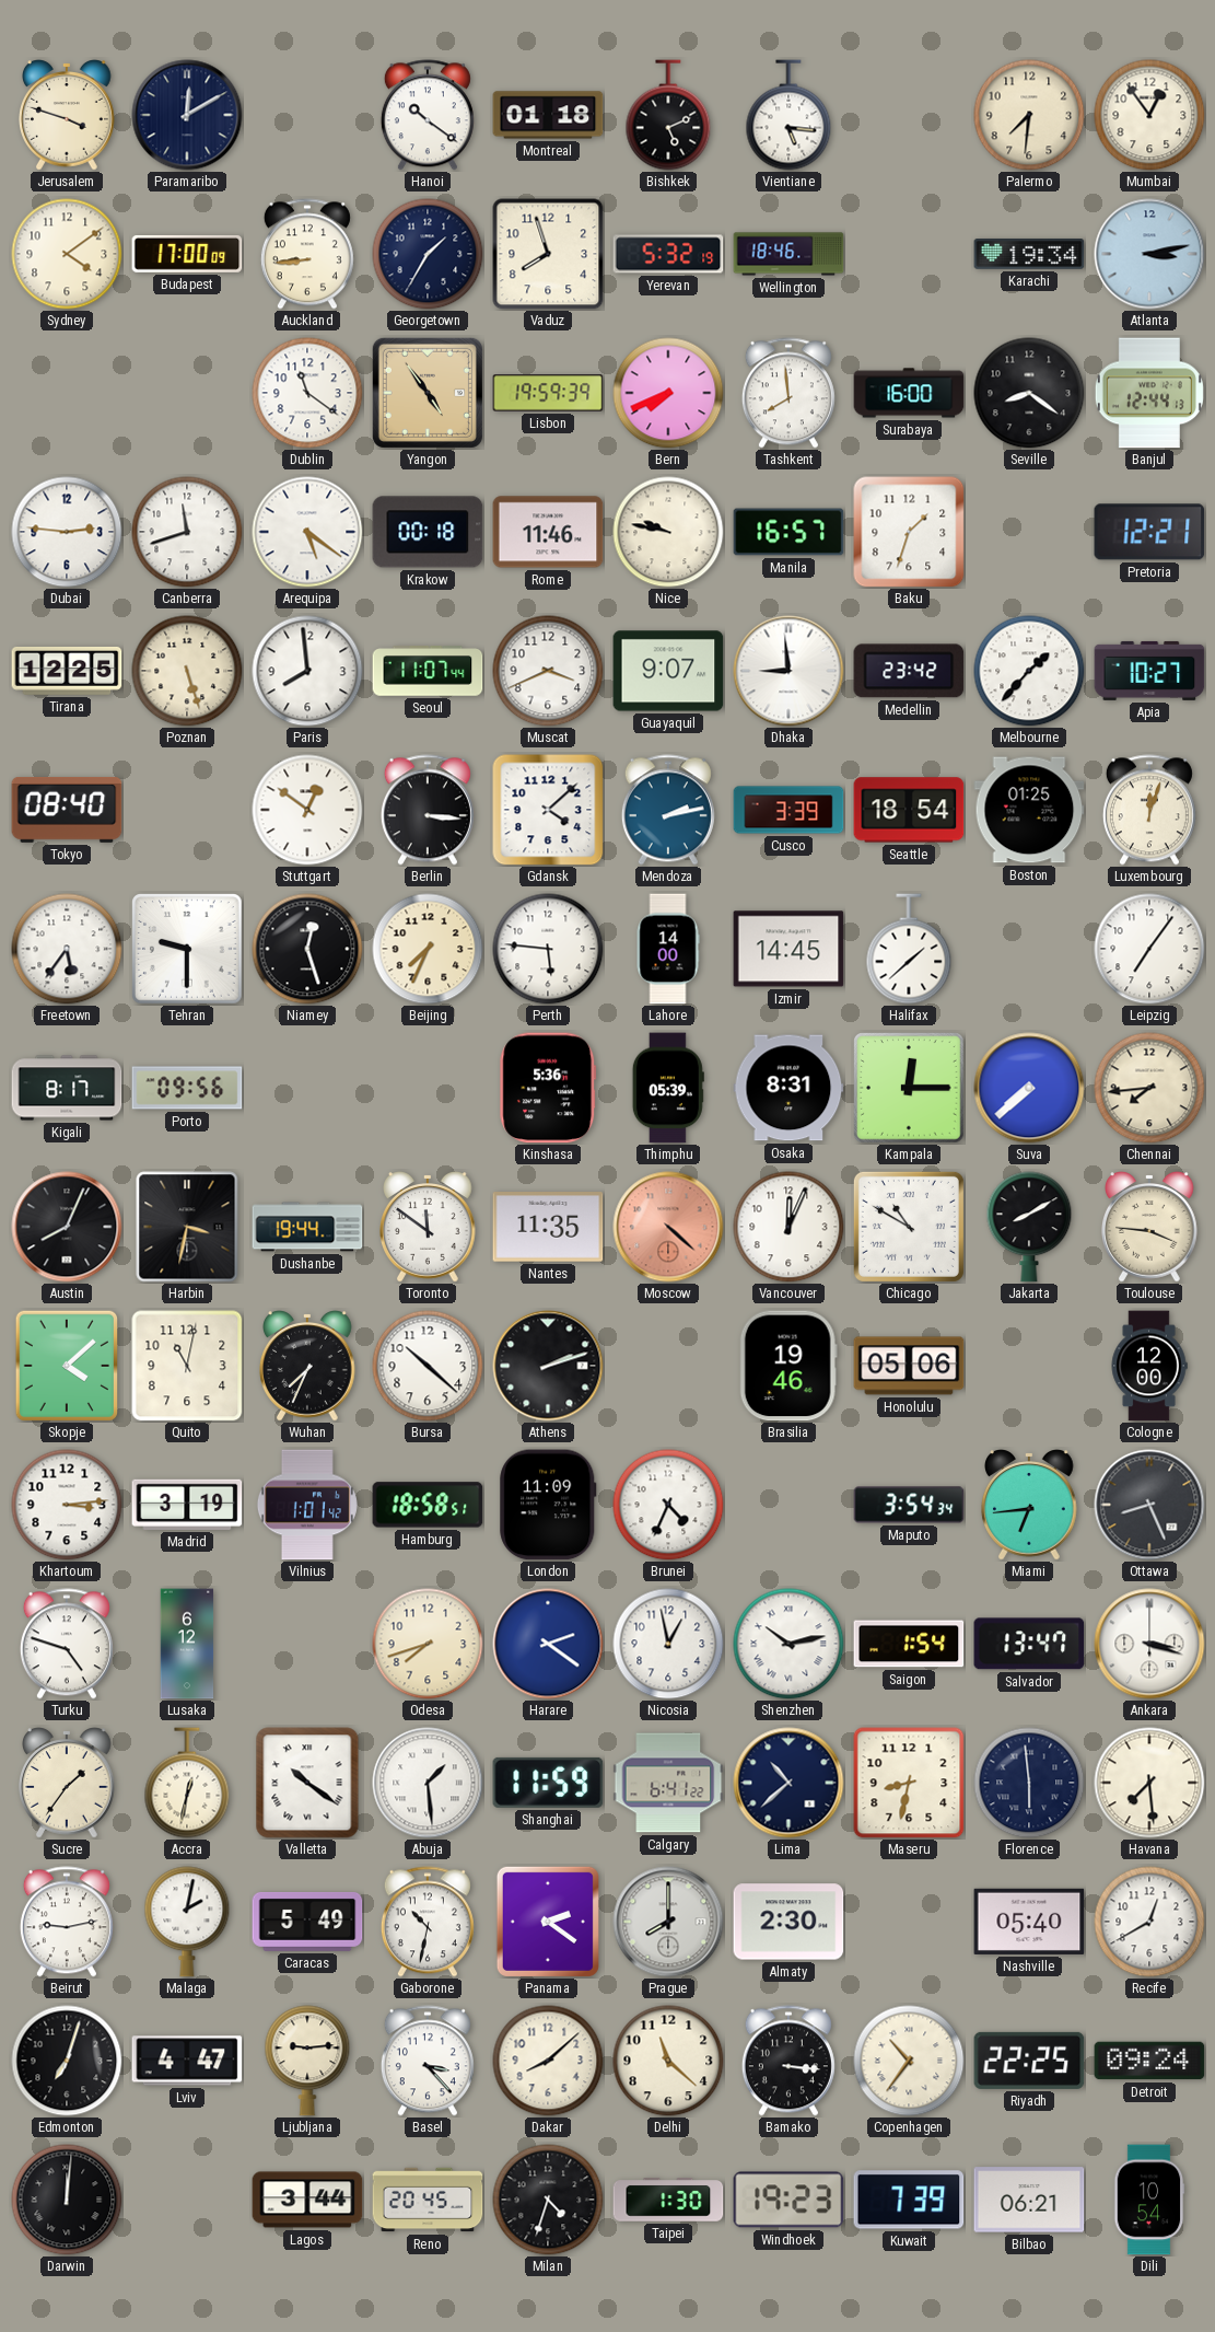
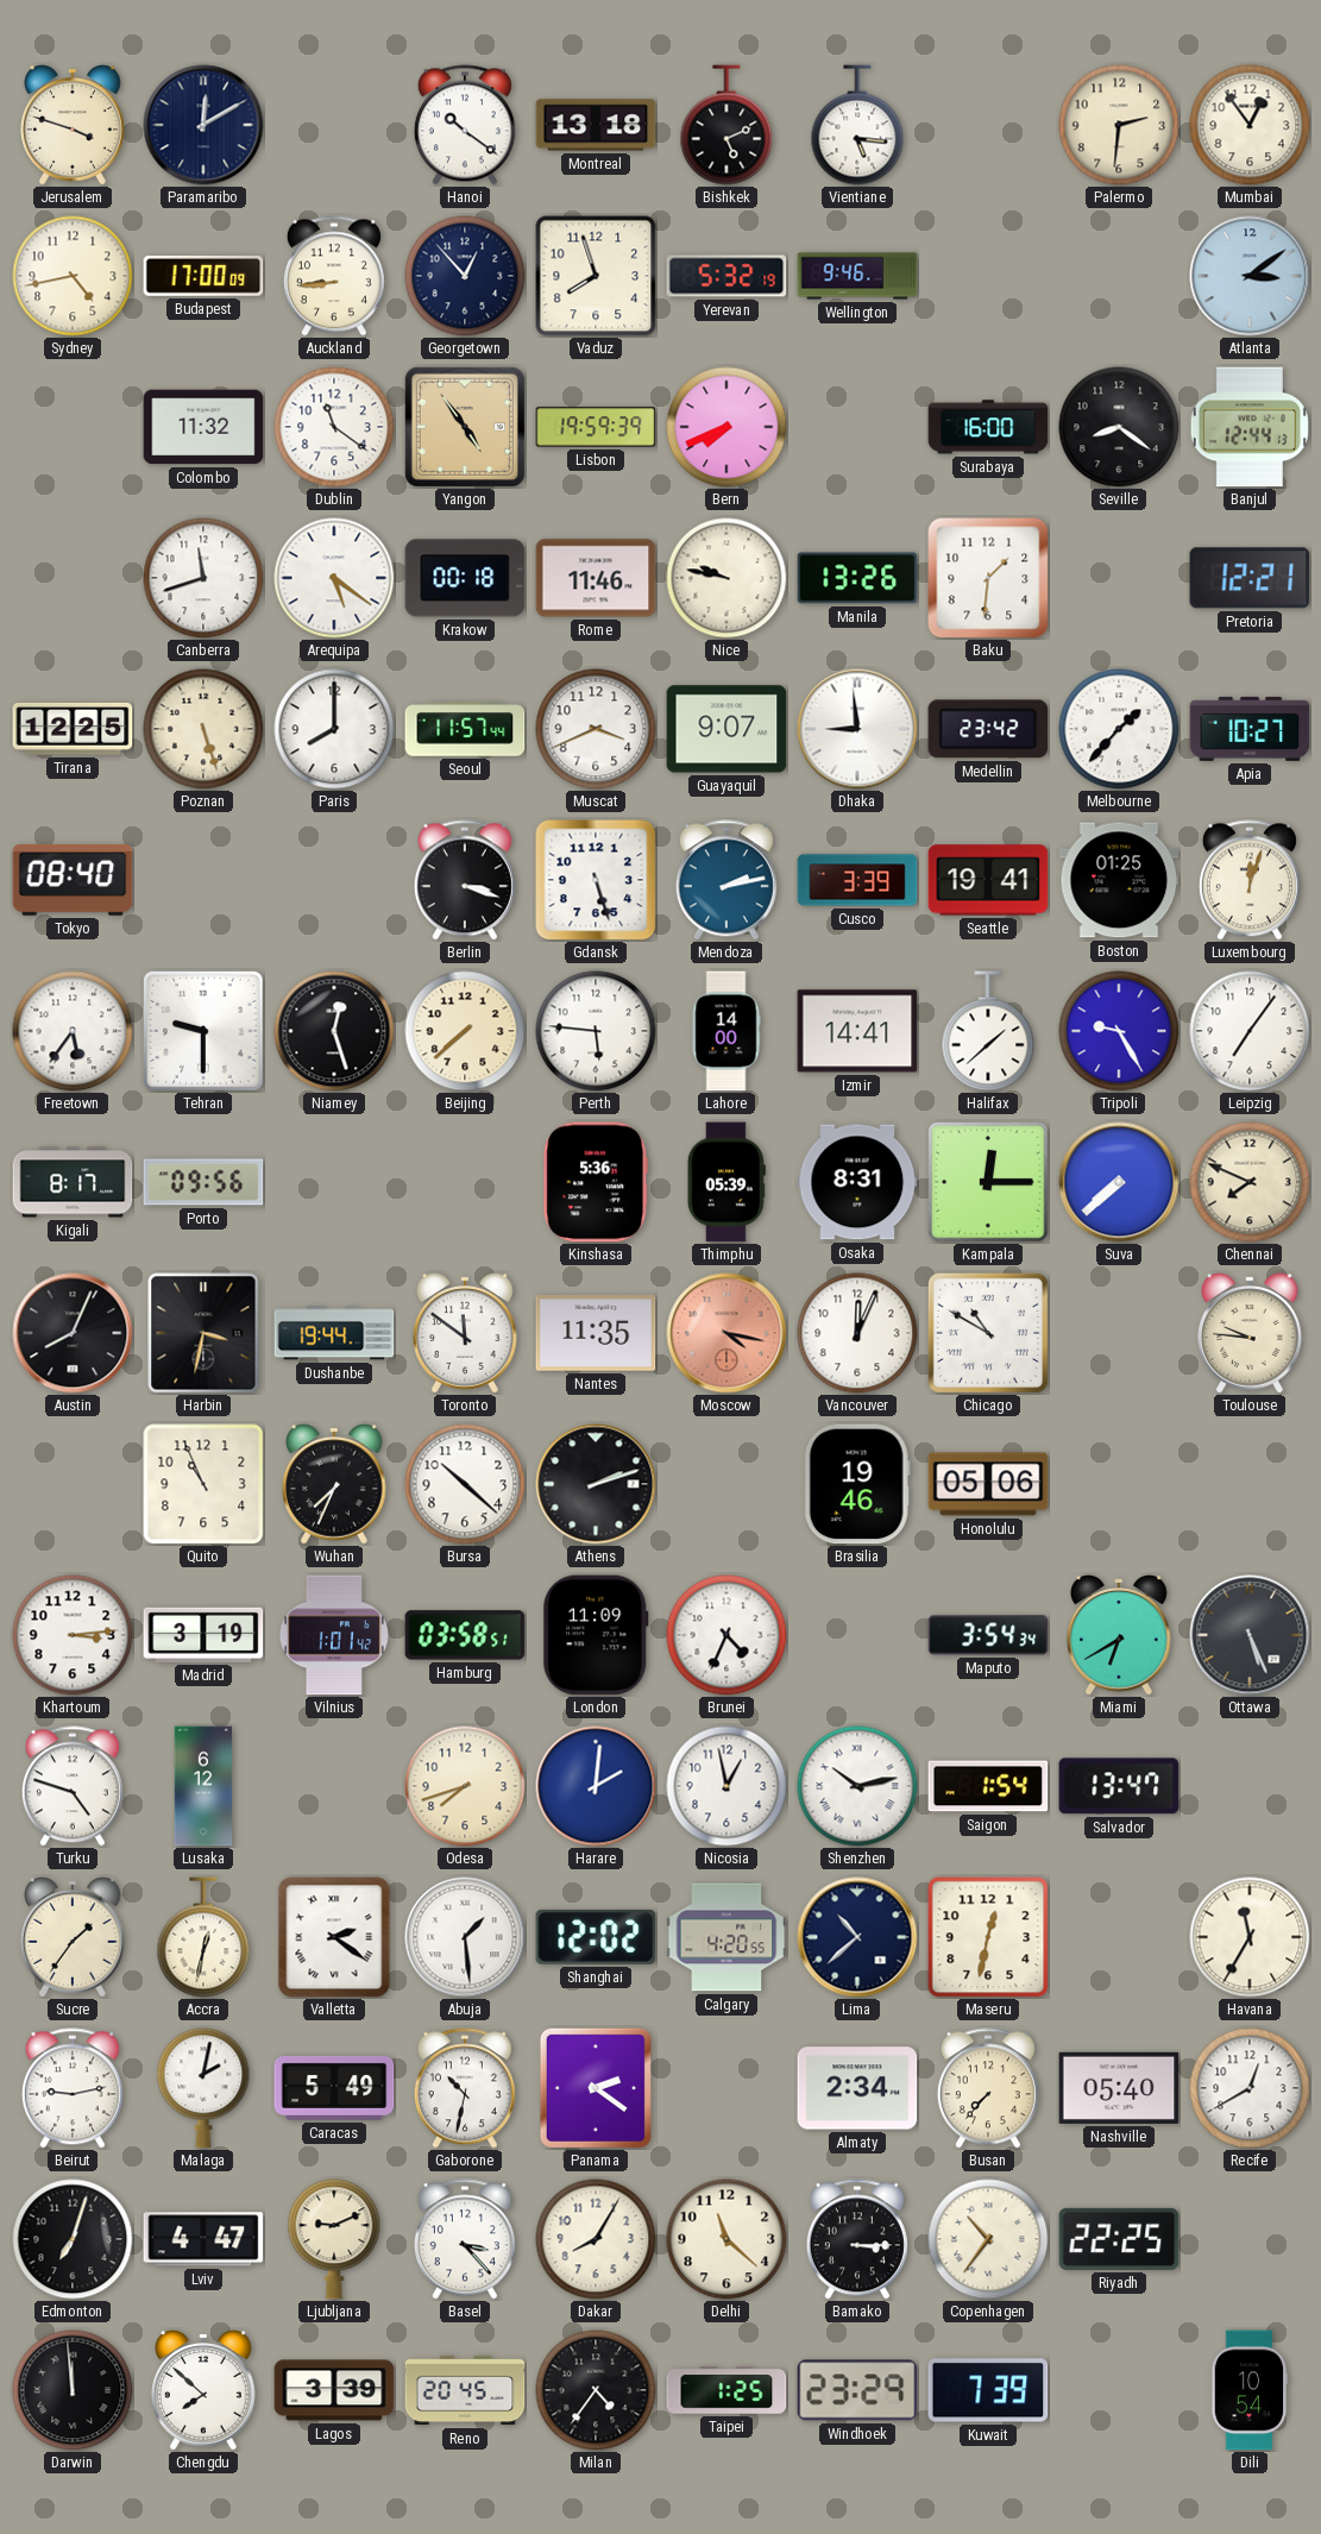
Montreal: 01:18 -> 13:18 (596, 125)
Palermo: 7:31 -> 2:31 (1119, 125)
Sydney: 4:09 -> 4:43 (73, 276)
Georgetown: 1:35 -> 12:53 (465, 276)
Wellington: 18:46 -> 9:46 (857, 276)
Karachi: 19:34 -> none (1029, 255)
Atlanta: 3:13 -> 3:09 (1250, 276)
Colombo: none -> 11:32 (203, 427)
Tashkent: 7:59 -> none (788, 393)
Dubai: 2:46 -> none (67, 532)
Manila: 16:57 -> 13:26 (857, 578)
Baku: 1:33 -> 1:31 (988, 578)
Paris: 7:59 -> 8:00 (334, 729)
Seoul: 11:07 -> 11:57 (465, 729)
Stuttgart: 12:51 -> none (307, 810)
Berlin: 3:16 -> 3:18 (465, 880)
Gdansk: 4:08 -> 5:27 (596, 880)
Seattle: 18:54 -> 19:41 (988, 880)
Beijing: 7:34 -> 7:38 (465, 1031)
Izmir: 14:45 -> 14:41 (857, 1031)
Tripoli: none -> 9:25 (1119, 1031)
Chennai: 7:44 -> 7:49 (1250, 1182)
Moscow: 4:22 -> 4:17 (726, 1333)
Jakarta: 8:10 -> none (1029, 1227)
Toulouse: 3:46 -> 9:46 (1251, 1333)
Skopje: 4:08 -> none (66, 1365)
Quito: 11:02 -> 10:56 (203, 1484)
Cologne: 12:00 -> none (1149, 1366)
Hamburg: 18:58 -> 03:58 (465, 1635)
Miami: 6:44 -> 6:40 (1120, 1635)
Ottawa: 8:26 -> 5:26 (1250, 1635)
Harare: 2:21 -> 2:01 (596, 1786)
Ankara: 3:18 -> none (1149, 1644)
Valletta: 10:21 -> 2:21 (334, 1937)
Shanghai: 11:59 -> 12:02 (596, 1937)
Calgary: 6:41 -> 4:20 (726, 1937)
Maseru: 8:32 -> 12:32 (988, 1937)
Florence: 5:59 -> none (1029, 1783)
Havana: 7:29 -> 11:35 (1250, 1937)
Prague: 8:00 -> none (668, 1922)
Almaty: 2:30 -> 2:34 (857, 2088)
Busan: none -> 7:37 (988, 2088)
Ljubljana: 9:14 -> 9:11 (334, 2239)
Dakar: 8:08 -> 8:05 (596, 2239)
Bamako: 3:16 -> 3:15 (857, 2239)
Detroit: 09:24 -> none (1149, 2061)
Darwin: 12:01 -> 11:59 (73, 2390)
Chengdu: none -> 7:52 (205, 2390)
Lagos: 3:44 -> 3:39 (334, 2390)
Milan: 4:33 -> 4:36 (596, 2390)
Taipei: 1:30 -> 1:25 (726, 2390)
Windhoek: 19:23 -> 23:29 (857, 2390)
Bilbao: 06:21 -> none (1029, 2200)
